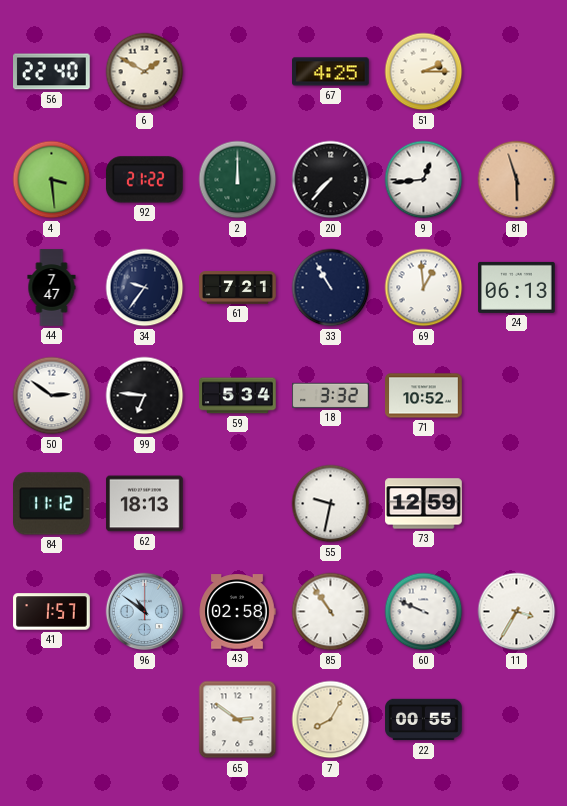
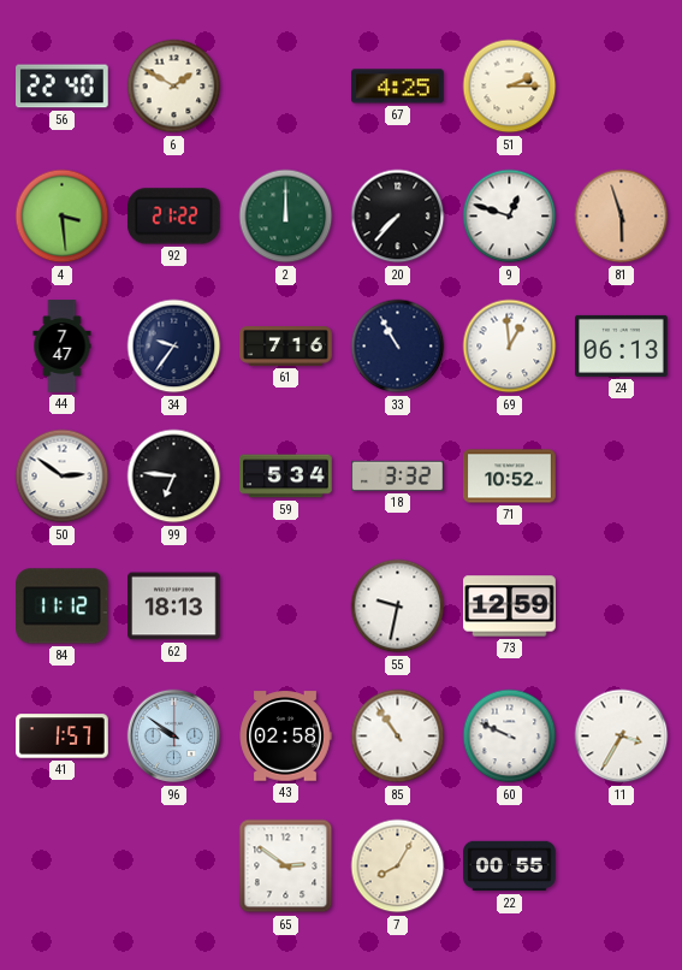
9: 12:44 -> 12:48 (510, 217)
61: 7:21 -> 7:16 (286, 347)
96: 10:51 -> 9:51 (174, 737)
